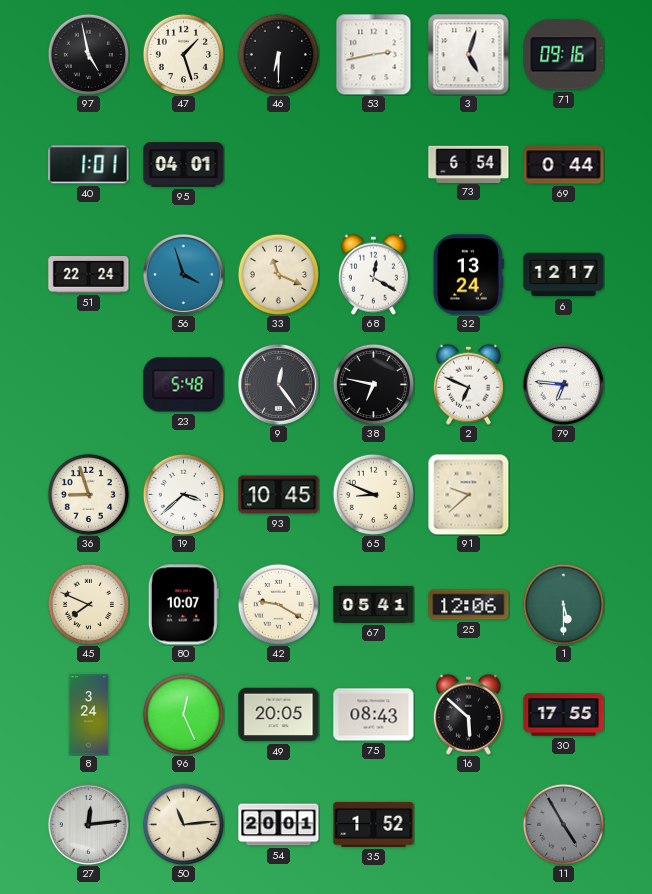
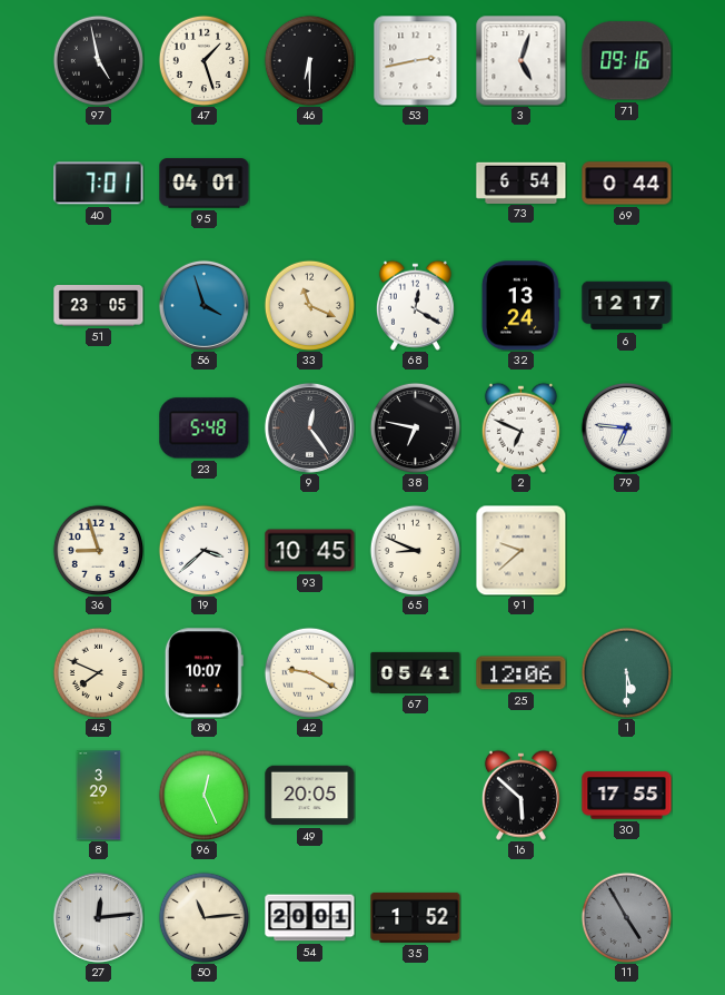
40: 1:01 -> 7:01 (99, 184)
51: 22:24 -> 23:05 (99, 306)
8: 3:24 -> 3:29 (99, 796)
75: 08:43 -> none (374, 715)
